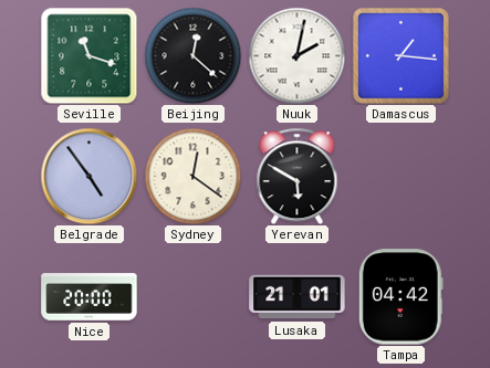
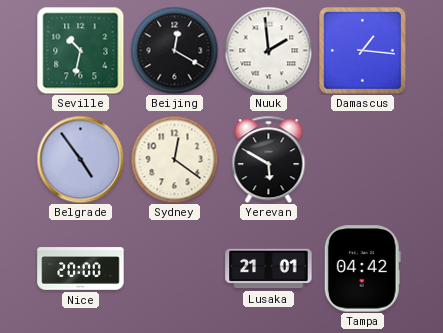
Seville: 11:18 -> 10:32 (80, 50)
Beijing: 12:22 -> 12:20 (174, 50)
Nuuk: 2:02 -> 1:59 (268, 50)
